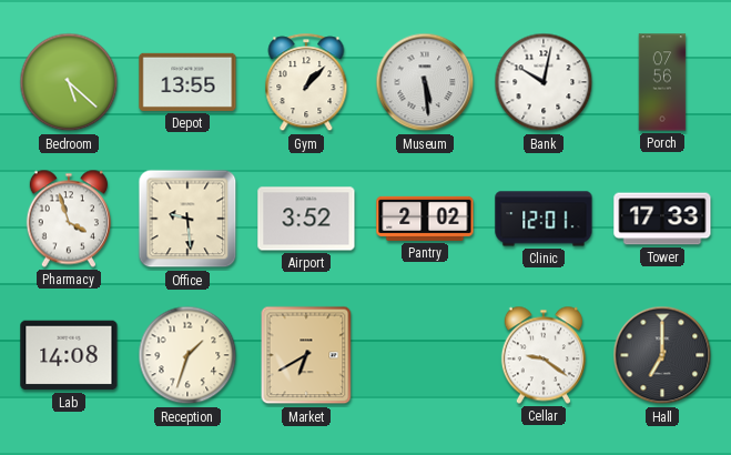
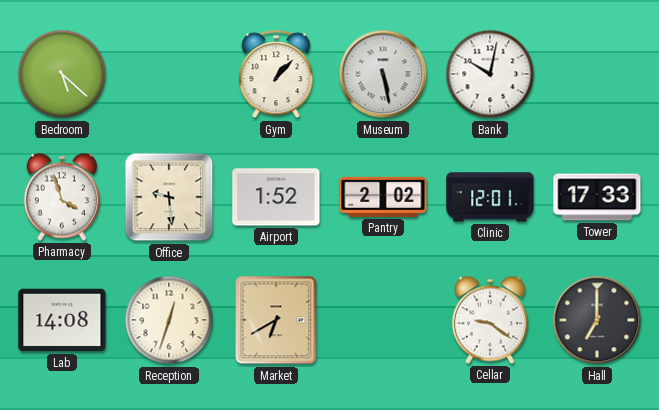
Depot: 13:55 -> none (187, 82)
Museum: 5:29 -> 5:28 (383, 74)
Porch: 07:56 -> none (662, 82)
Airport: 3:52 -> 1:52 (276, 197)
Reception: 1:33 -> 12:33 (169, 320)
